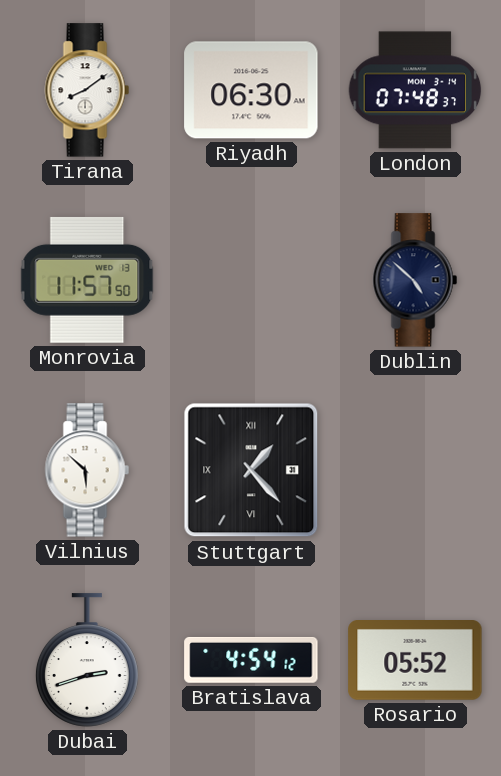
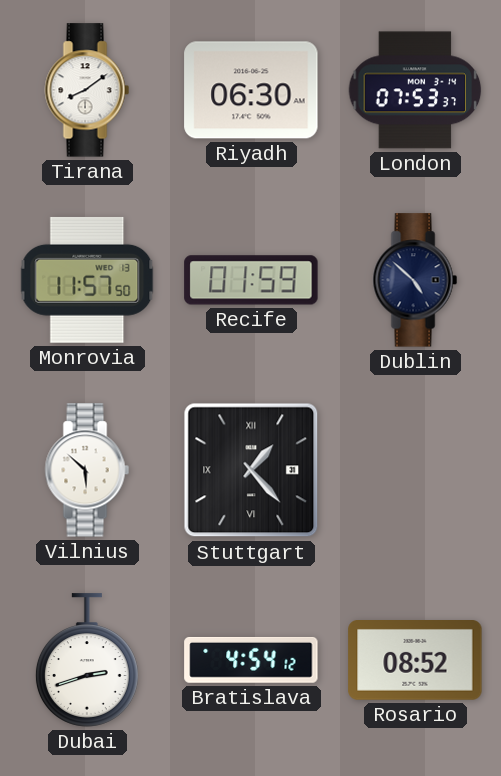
London: 07:48 -> 07:53 (415, 90)
Recife: none -> 01:59 (251, 280)
Rosario: 05:52 -> 08:52 (415, 660)
